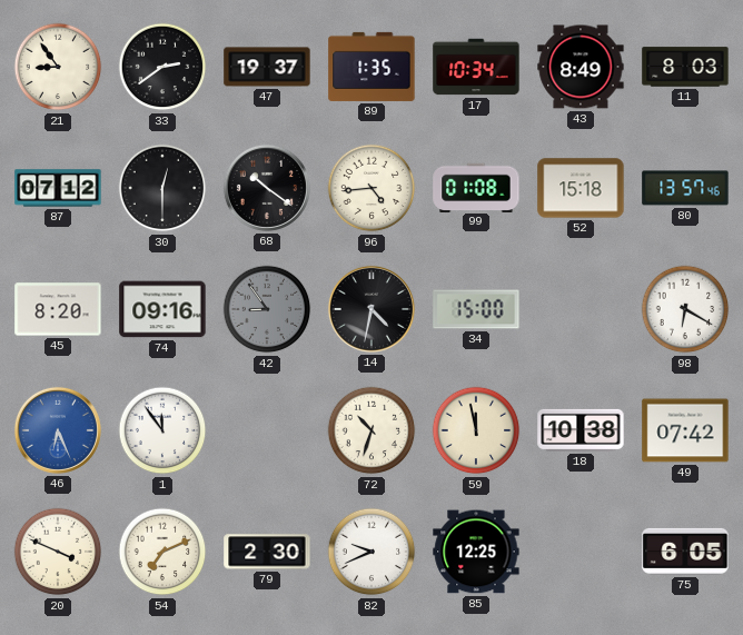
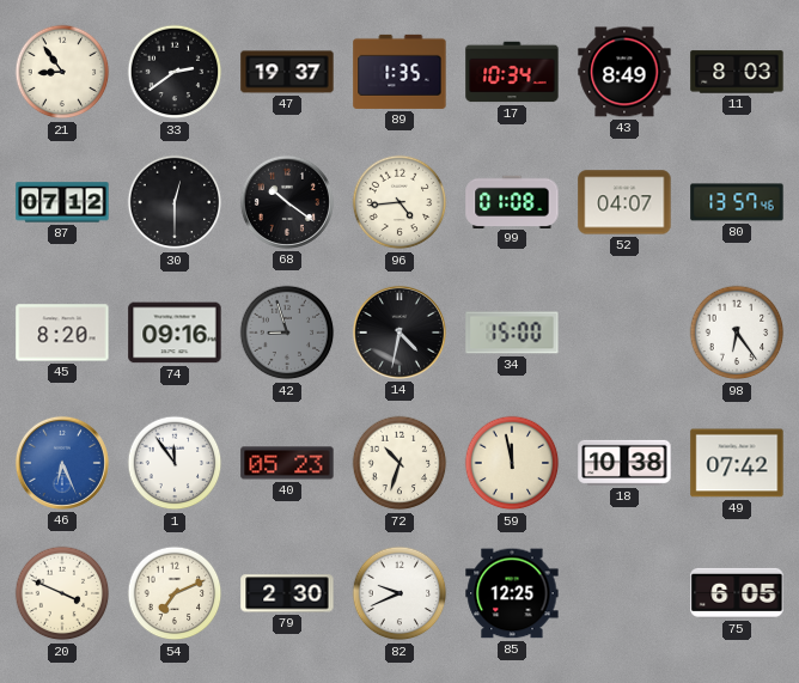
52: 15:18 -> 04:07 (624, 202)
42: 8:54 -> 8:57 (287, 333)
98: 6:20 -> 6:24 (737, 333)
40: none -> 05:23 (287, 463)
